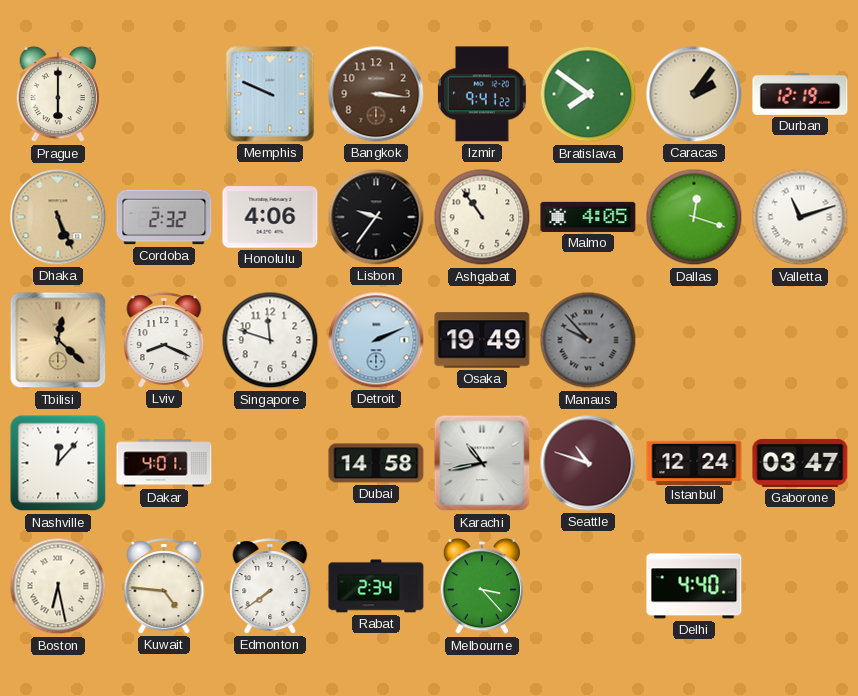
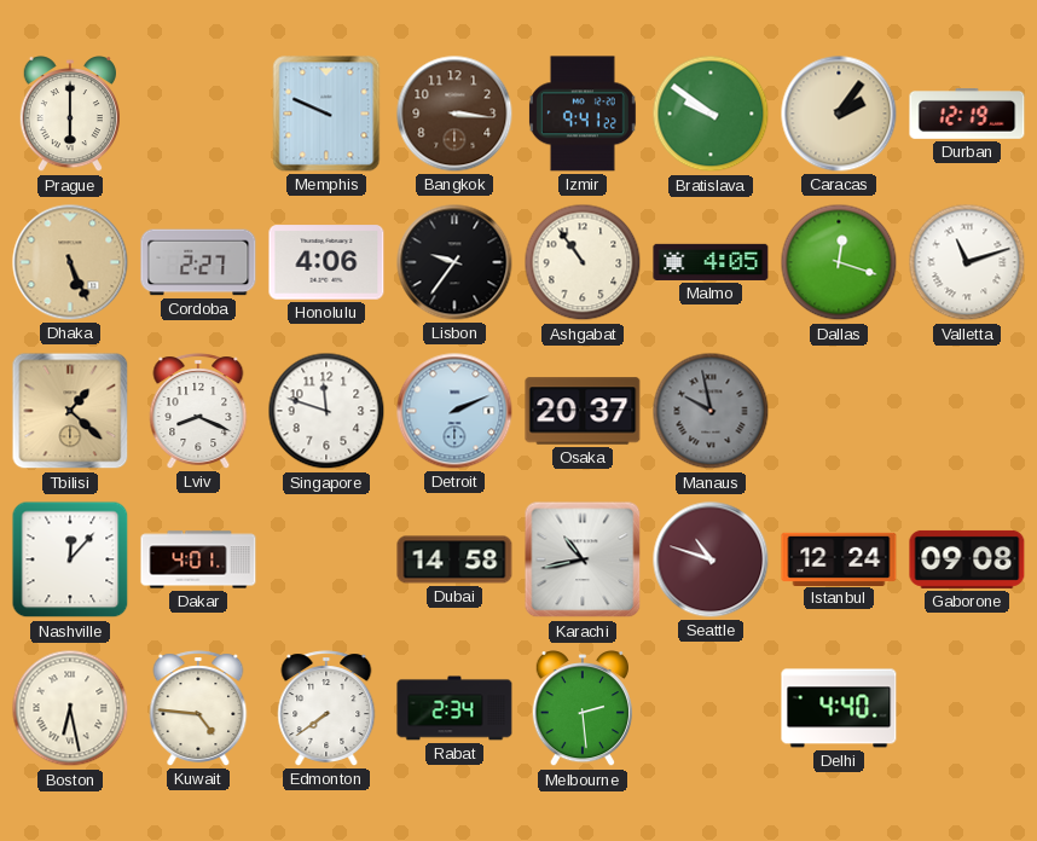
Bratislava: 7:51 -> 9:51 (711, 114)
Cordoba: 2:32 -> 2:27 (198, 262)
Tbilisi: 12:22 -> 1:22 (70, 411)
Osaka: 19:49 -> 20:37 (583, 411)
Manaus: 9:53 -> 9:58 (711, 411)
Gaborone: 03:47 -> 09:08 (967, 559)
Melbourne: 3:23 -> 2:29 (583, 709)
